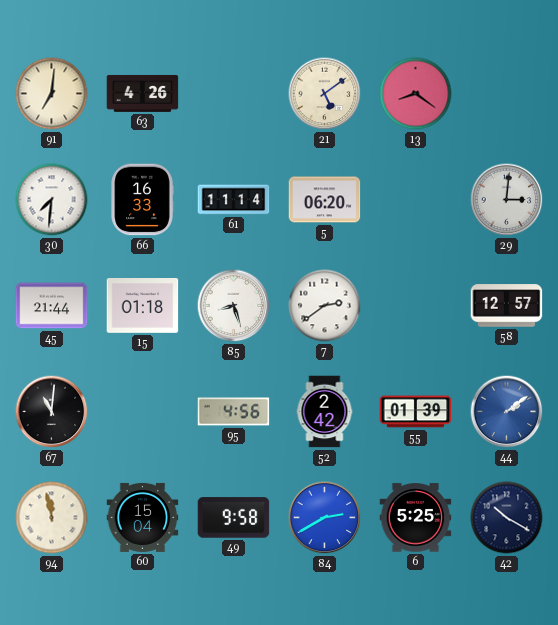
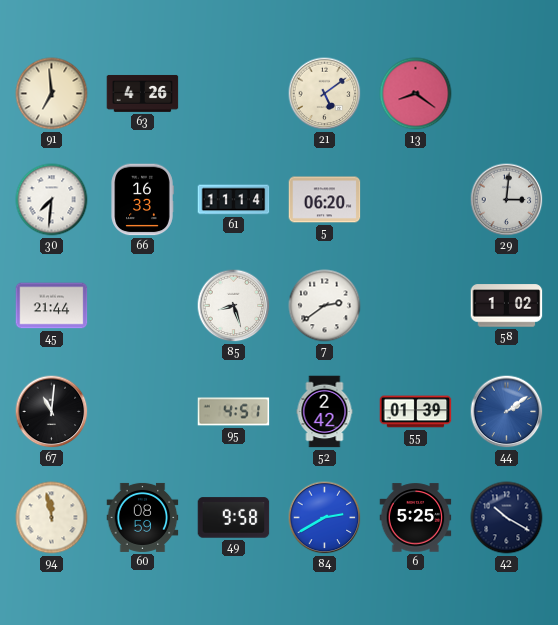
91: 7:01 -> 6:59 (52, 94)
15: 01:18 -> none (143, 306)
58: 12:57 -> 1:02 (507, 306)
95: 4:56 -> 4:51 (234, 412)
60: 15:04 -> 08:59 (143, 517)
